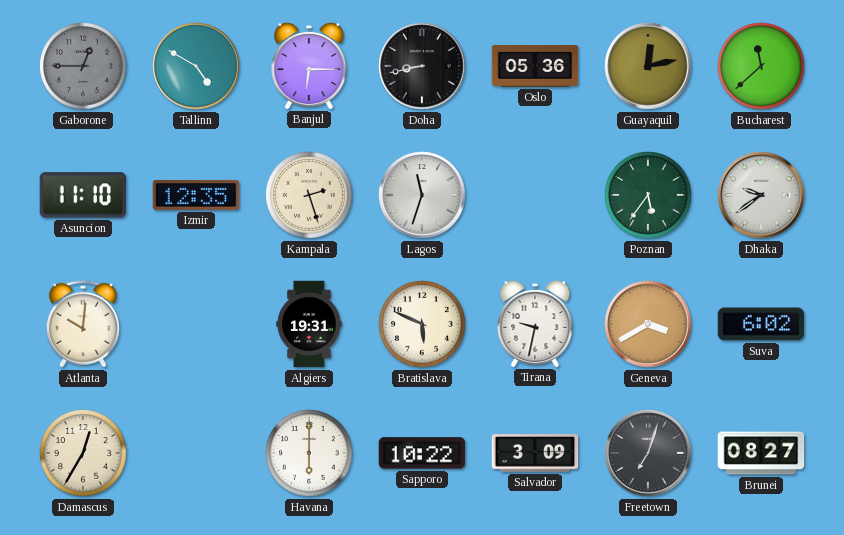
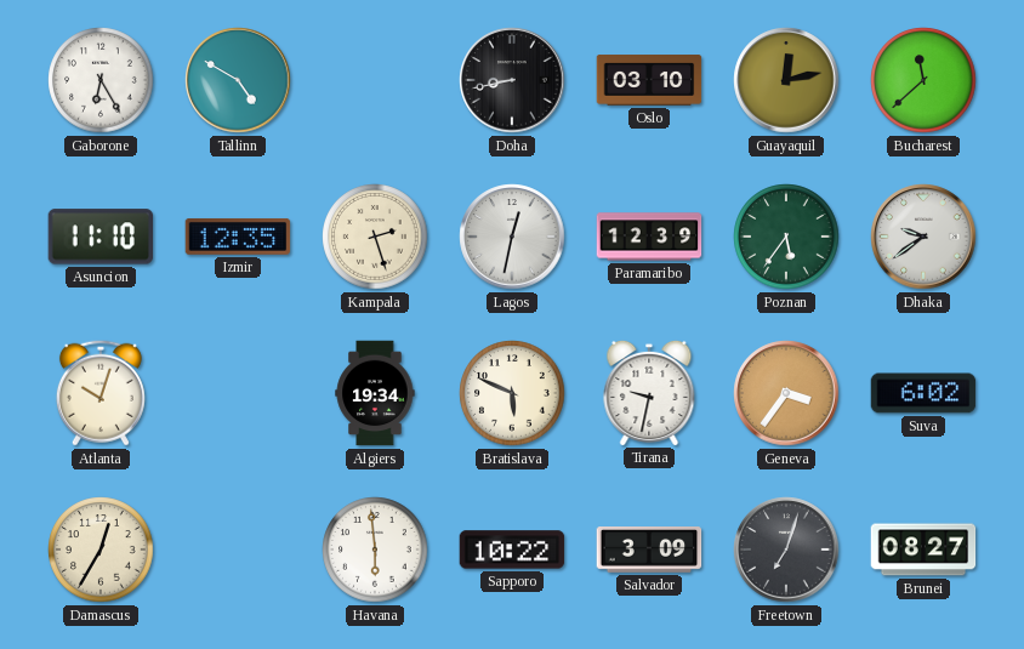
Gaborone: 12:45 -> 6:25 (101, 80)
Gaborone dial: grey -> white (101, 80)
Banjul: 6:15 -> none (309, 65)
Oslo: 05:36 -> 03:10 (649, 80)
Lagos: 11:33 -> 12:32 (512, 237)
Paramaribo: none -> 12:39 (649, 237)
Atlanta: 10:01 -> 10:03 (101, 393)
Algiers: 19:31 -> 19:34 (375, 393)
Geneva: 3:40 -> 3:36 (786, 393)
Havana: 6:00 -> 5:59 (375, 550)
